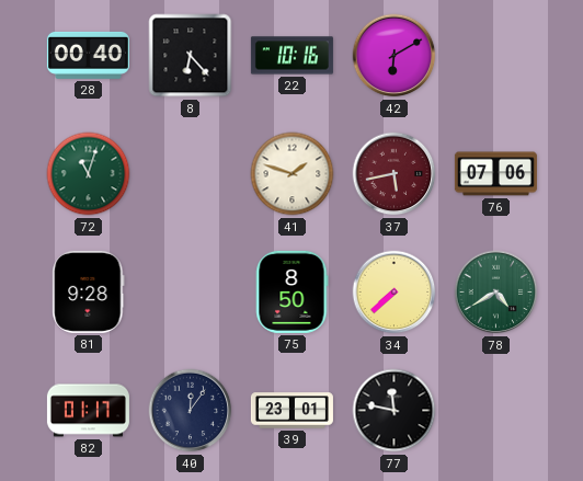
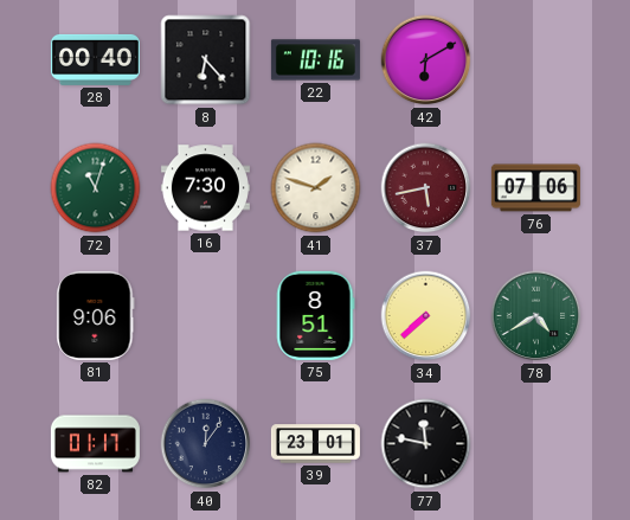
16: none -> 7:30 (205, 188)
81: 9:28 -> 9:06 (96, 315)
75: 8:50 -> 8:51 (315, 315)
